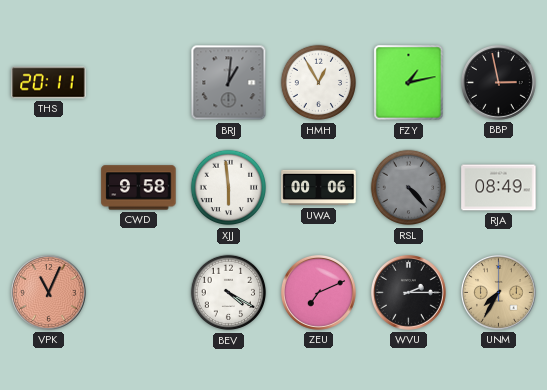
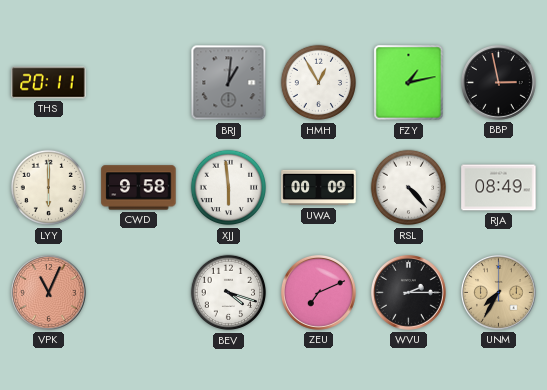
LYY: none -> 6:00 (49, 188)
UWA: 00:06 -> 00:09 (319, 188)
RSL dial: grey -> white (409, 188)
BEV: 4:20 -> 4:18 (229, 293)
